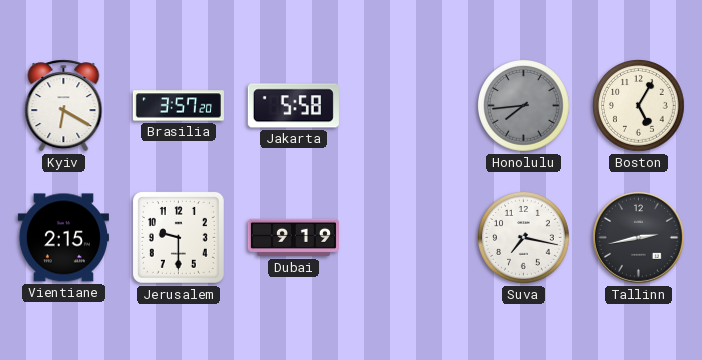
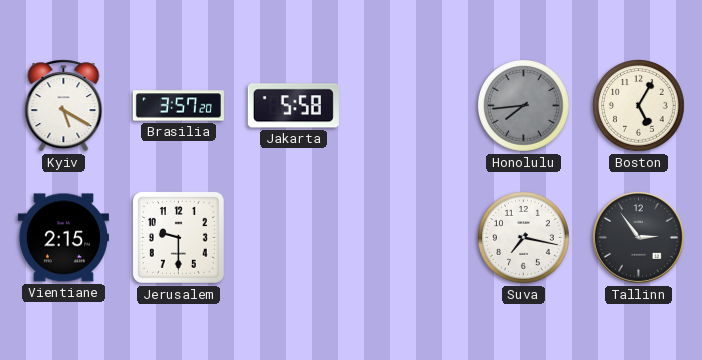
Kyiv: 6:20 -> 5:20 (64, 106)
Dubai: 9:19 -> none (293, 238)
Tallinn: 2:43 -> 2:54 (638, 237)
